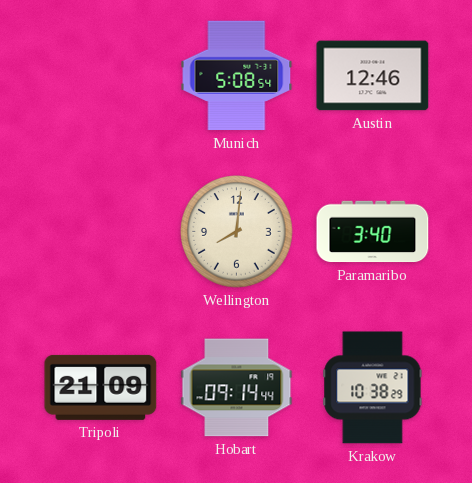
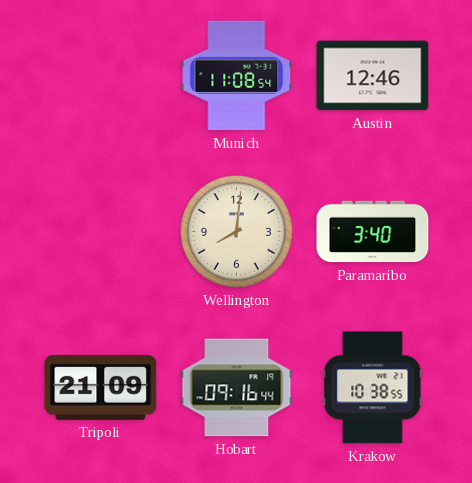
Munich: 5:08 -> 11:08 (237, 76)
Hobart: 09:14 -> 09:16 (237, 388)
Krakow: 10:38:29 -> 10:38:55 (373, 388)
